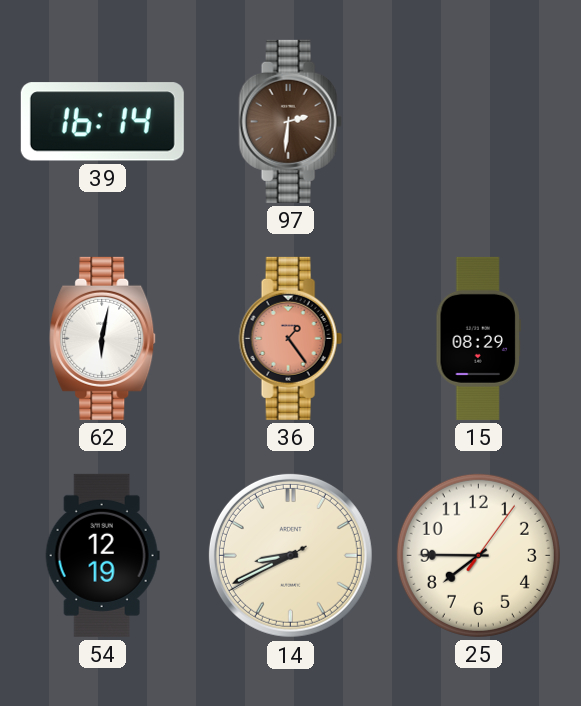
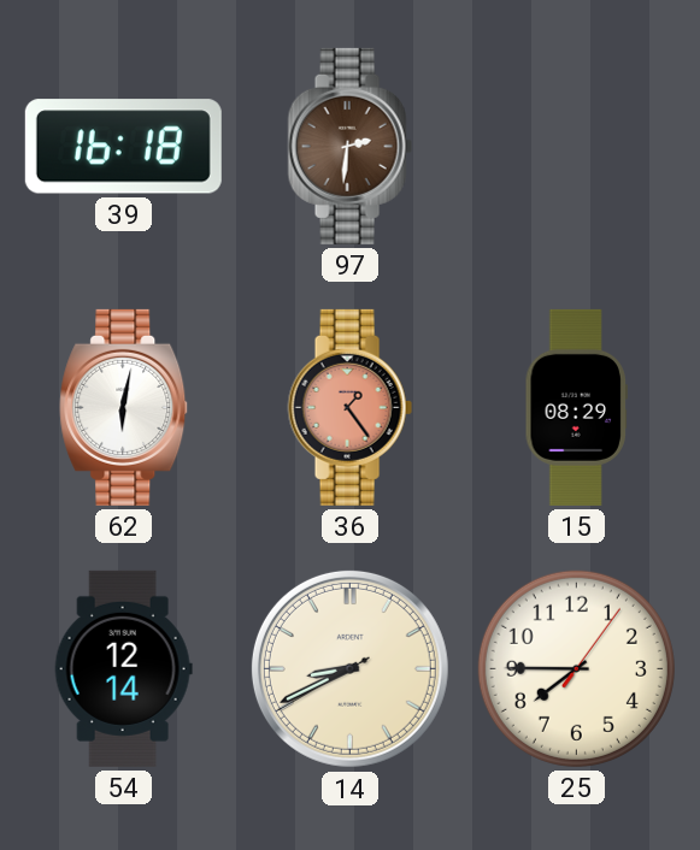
39: 16:14 -> 16:18 (123, 147)
54: 12:19 -> 12:14 (123, 668)
